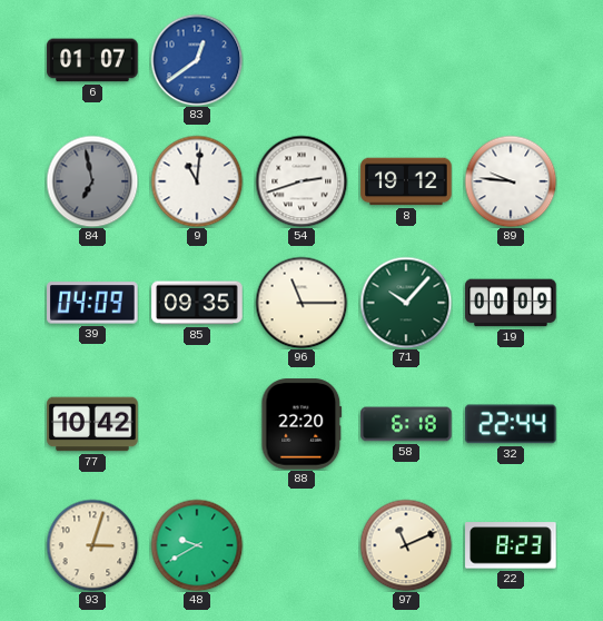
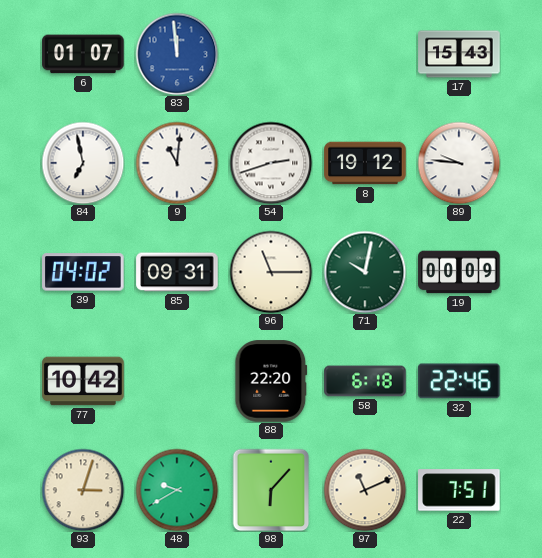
83: 12:39 -> 11:59 (177, 54)
17: none -> 15:43 (459, 54)
84 dial: grey -> white (83, 163)
39: 04:09 -> 04:02 (83, 272)
85: 09:35 -> 09:31 (177, 272)
71: 10:07 -> 10:02 (365, 272)
32: 22:44 -> 22:46 (459, 381)
98: none -> 6:07 (271, 490)
22: 8:23 -> 7:51 (459, 490)
